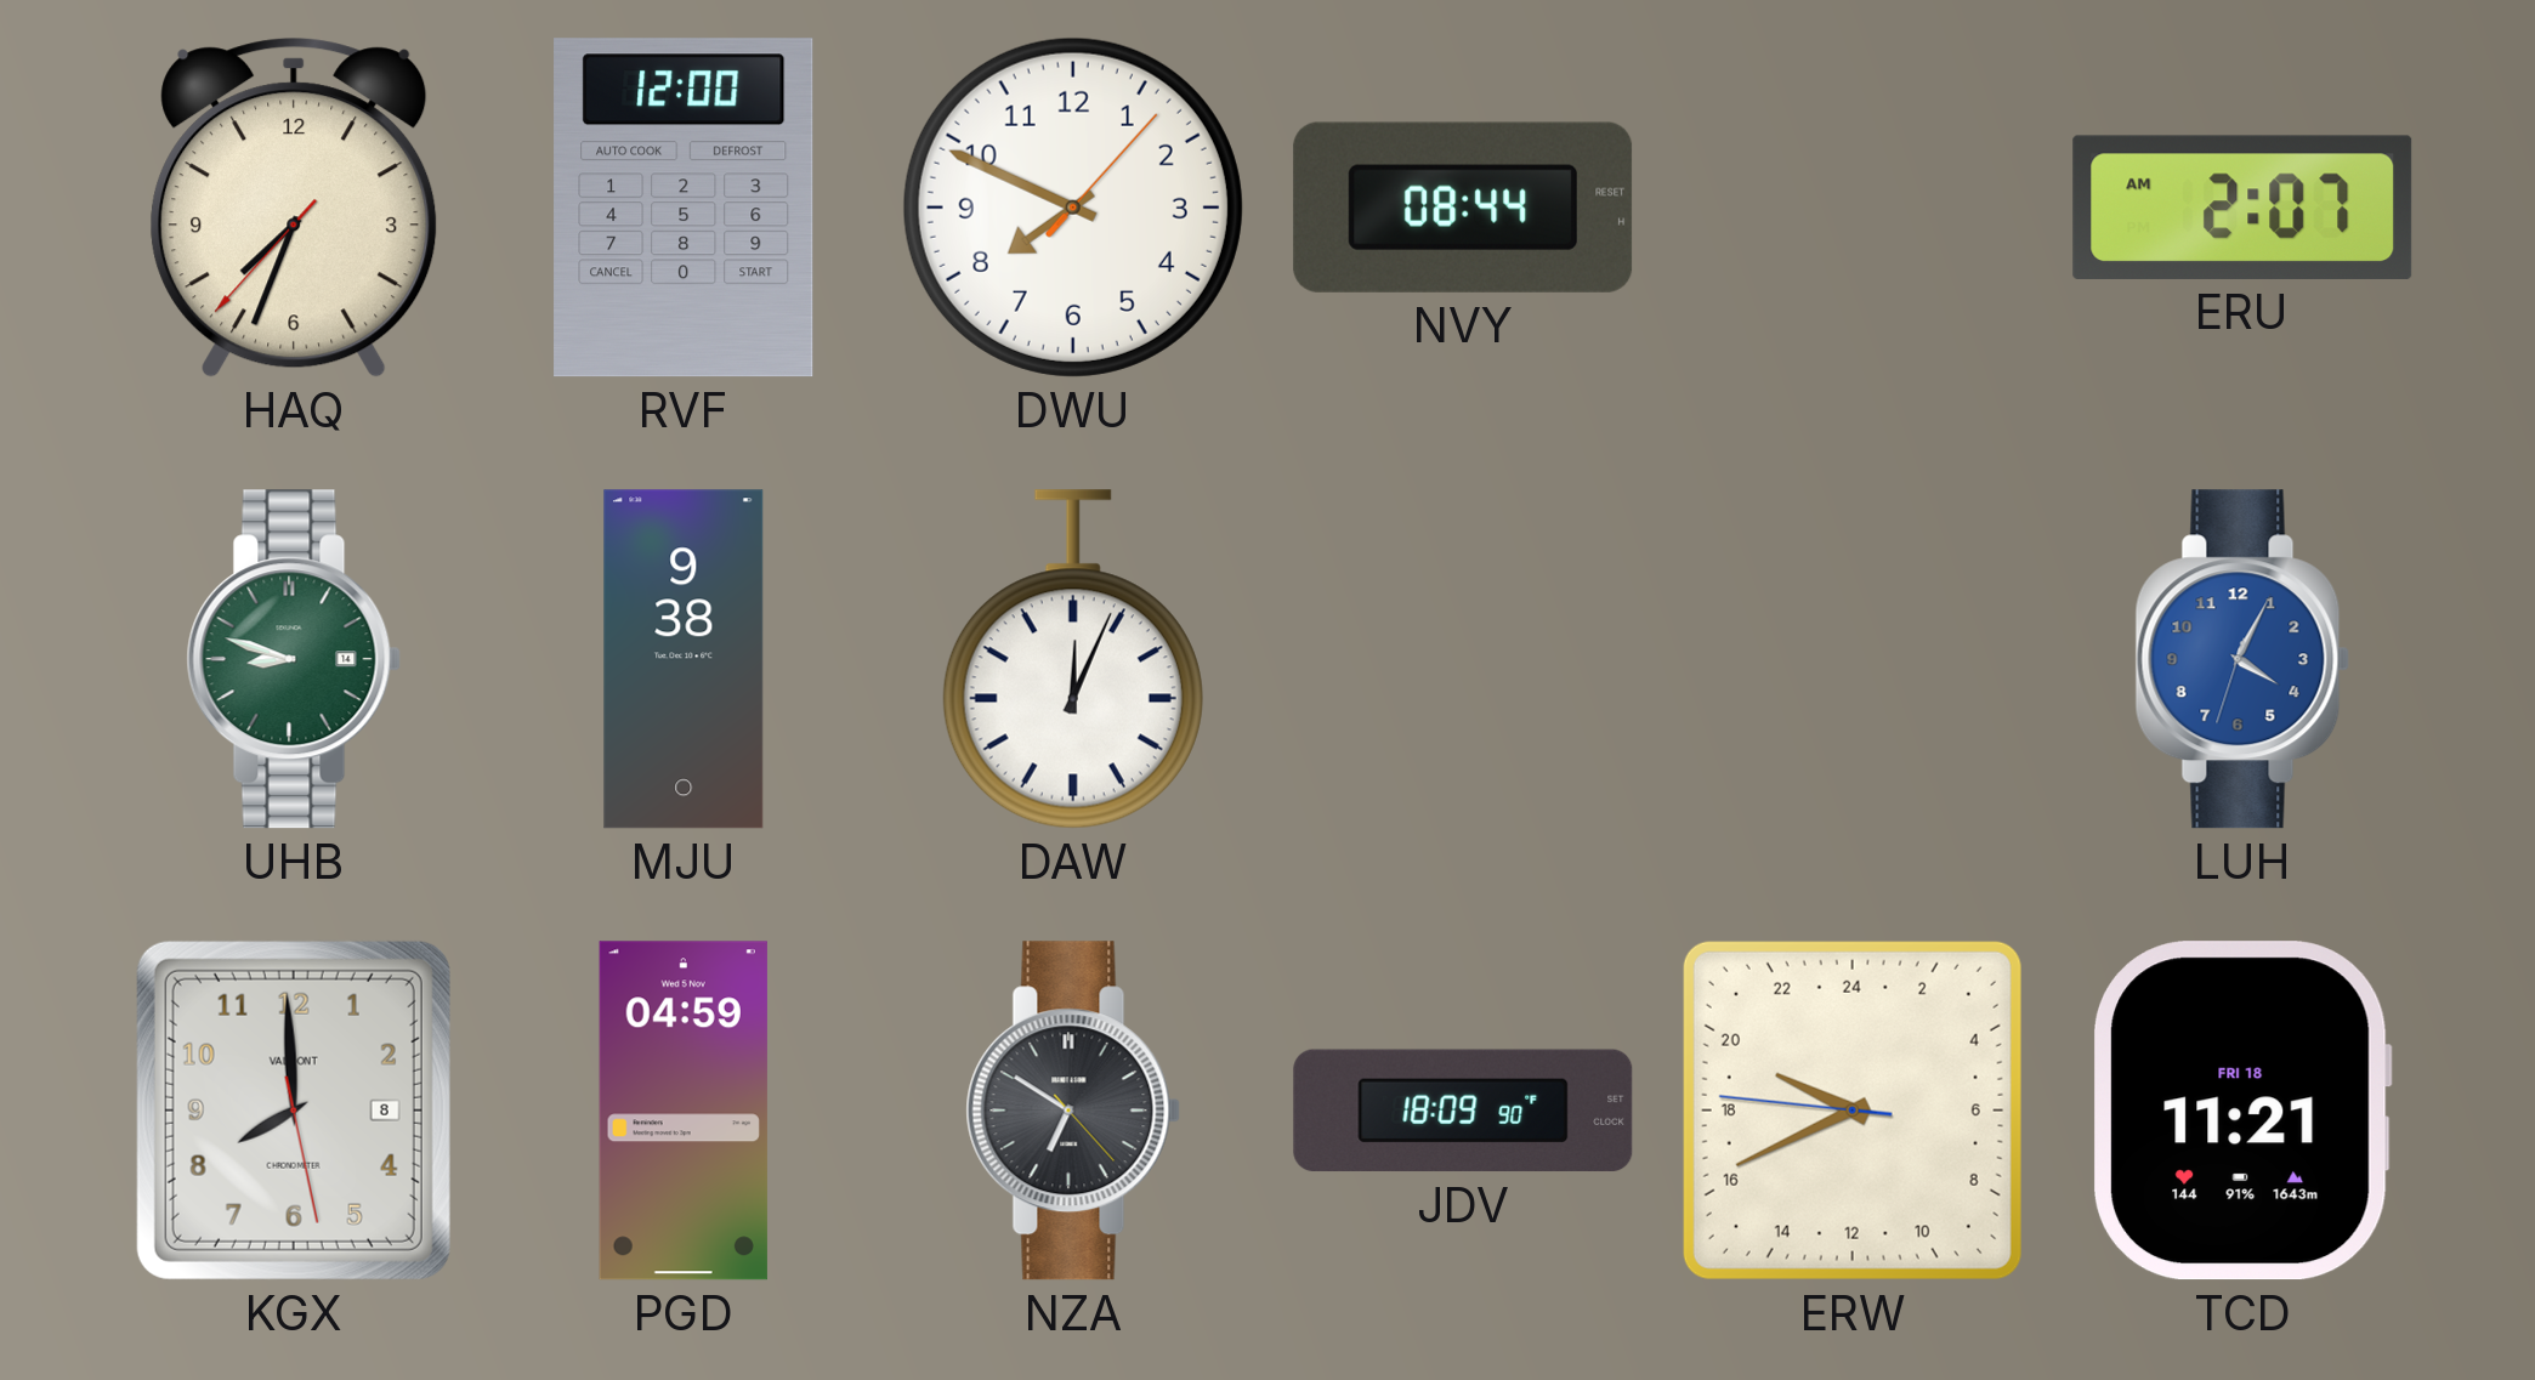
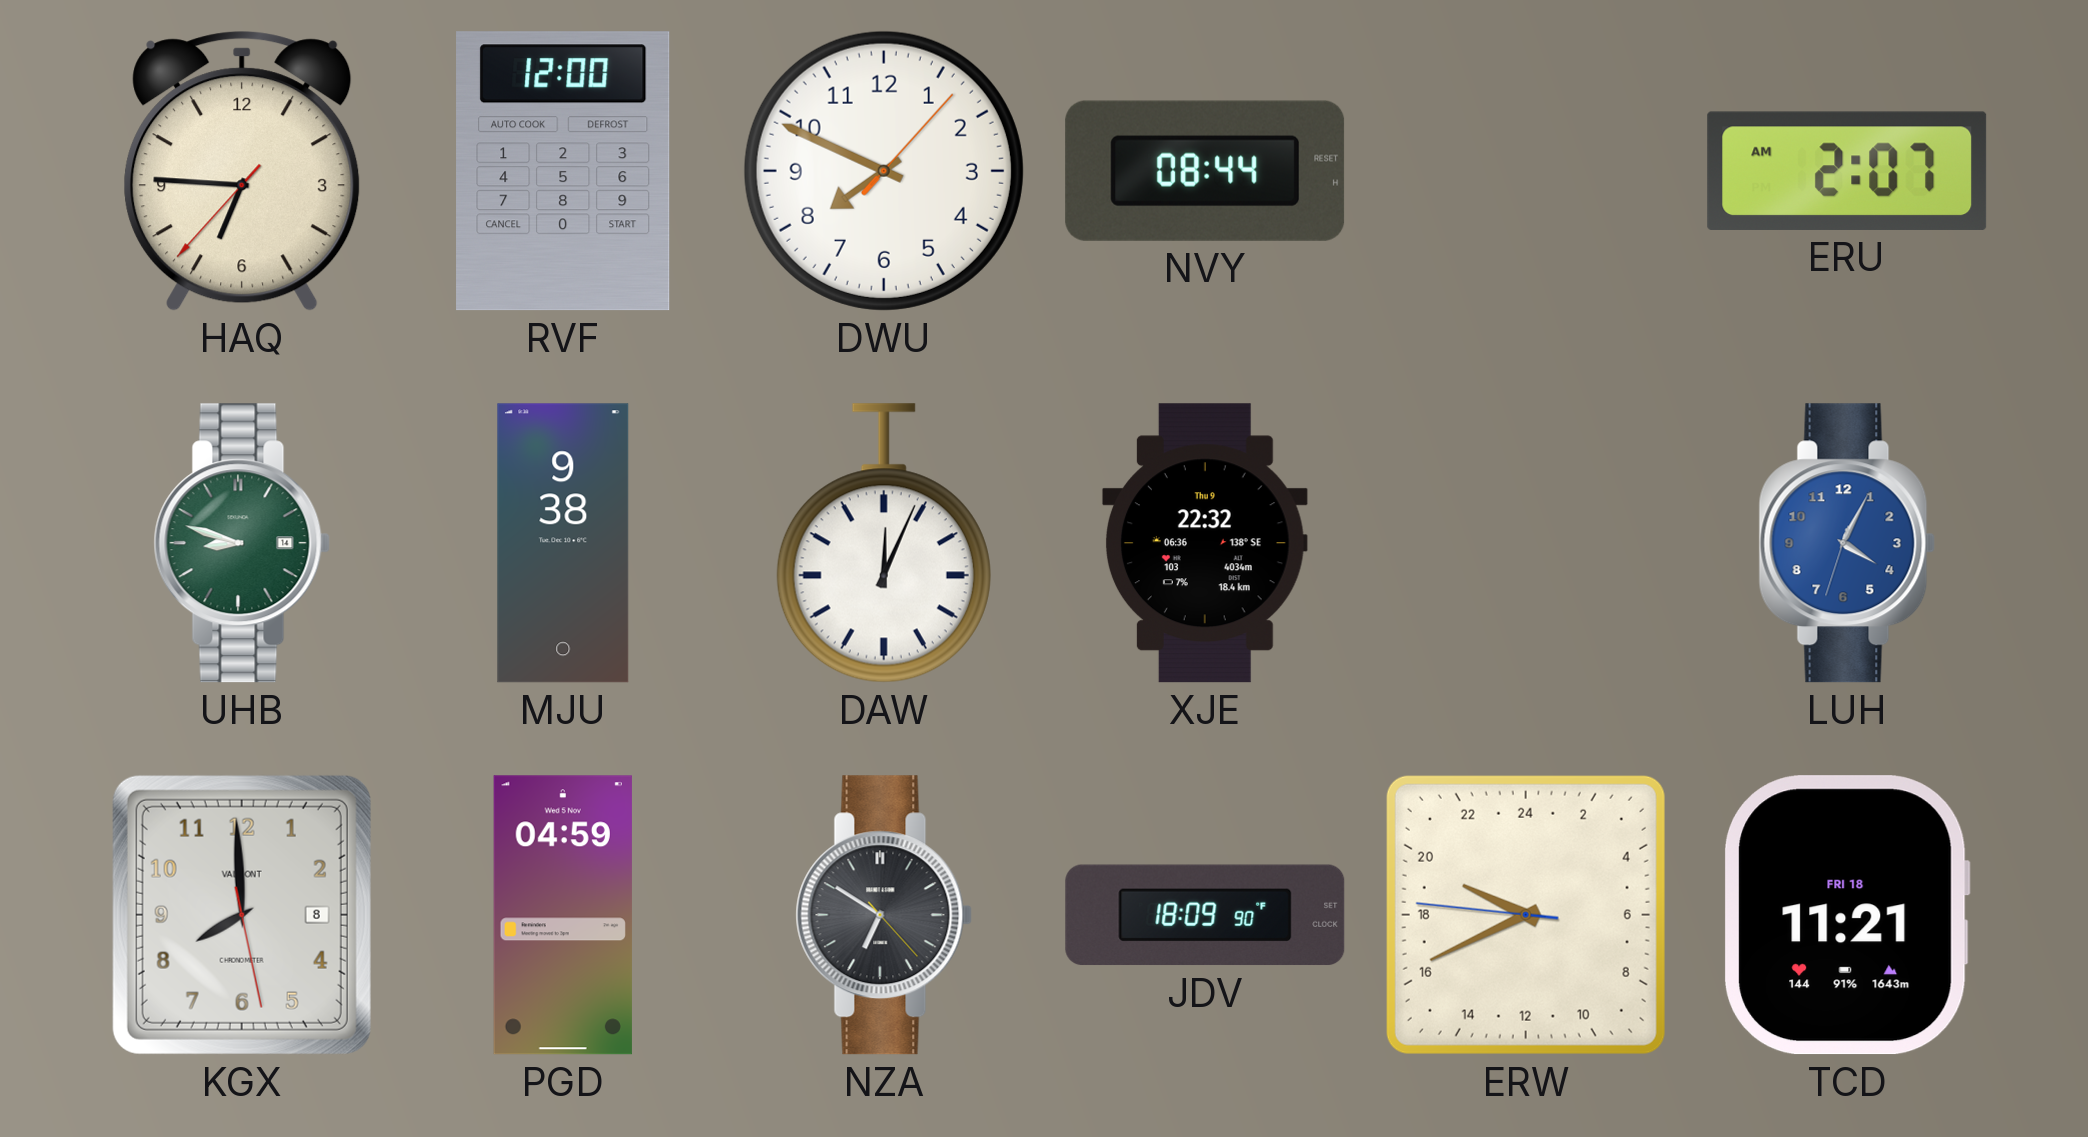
HAQ: 7:33 -> 6:45 (242, 171)
XJE: none -> 22:32 (1205, 543)
